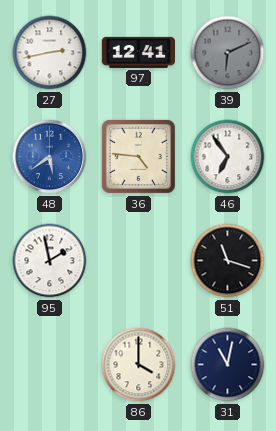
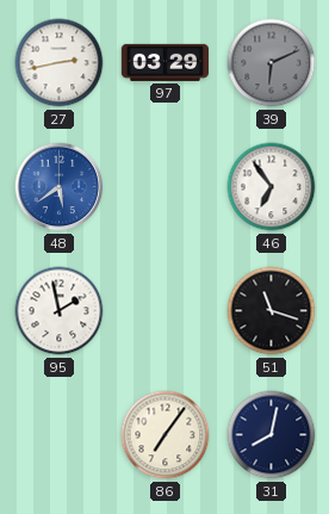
97: 12:41 -> 03:29 (164, 62)
36: 4:46 -> none (138, 156)
86: 4:00 -> 7:06 (166, 435)
31: 11:02 -> 8:02 (272, 435)
